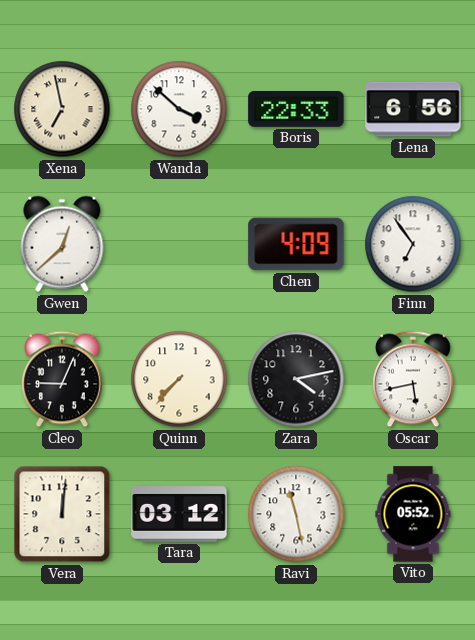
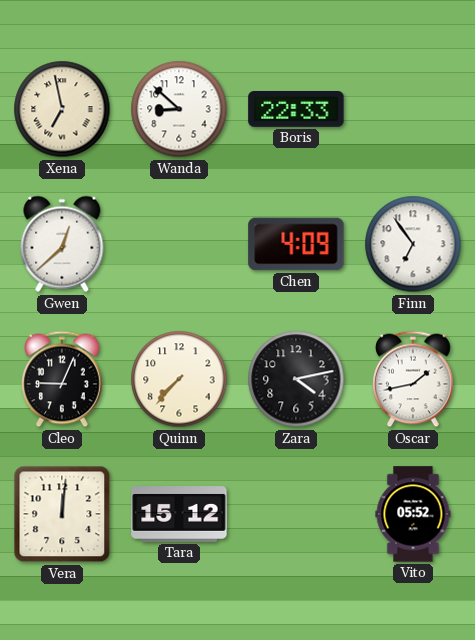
Wanda: 3:52 -> 8:52 (179, 109)
Lena: 6:56 -> none (413, 109)
Oscar: 5:43 -> 1:43 (414, 379)
Tara: 03:12 -> 15:12 (179, 515)
Ravi: 11:28 -> none (296, 514)
